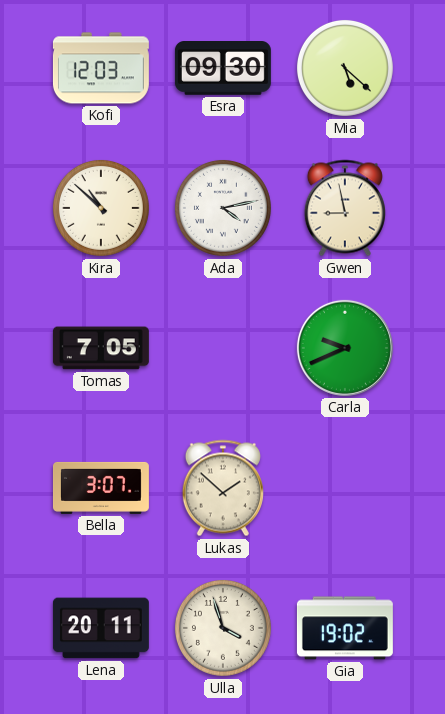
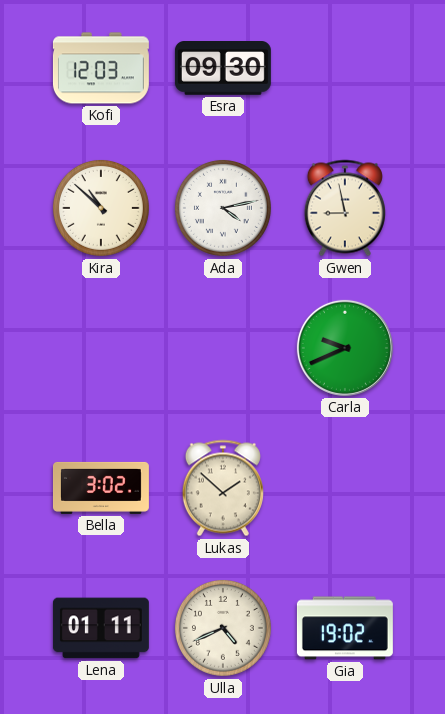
Mia: 5:22 -> none (345, 68)
Tomas: 7:05 -> none (101, 348)
Bella: 3:07 -> 3:02 (101, 488)
Lena: 20:11 -> 01:11 (101, 628)
Ulla: 3:57 -> 4:41 (223, 628)
